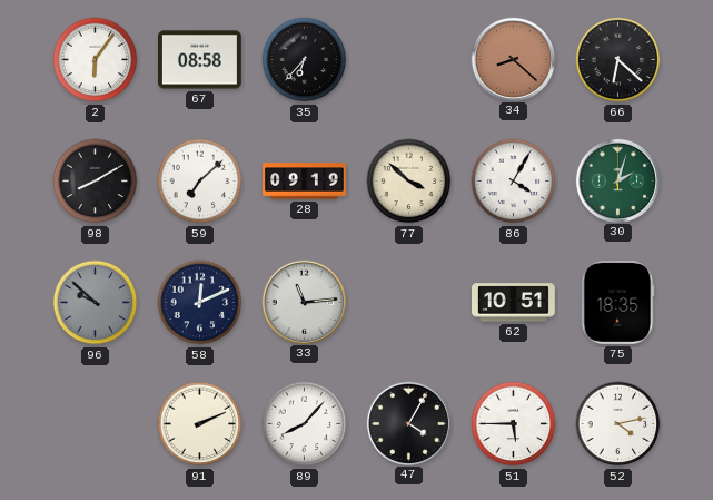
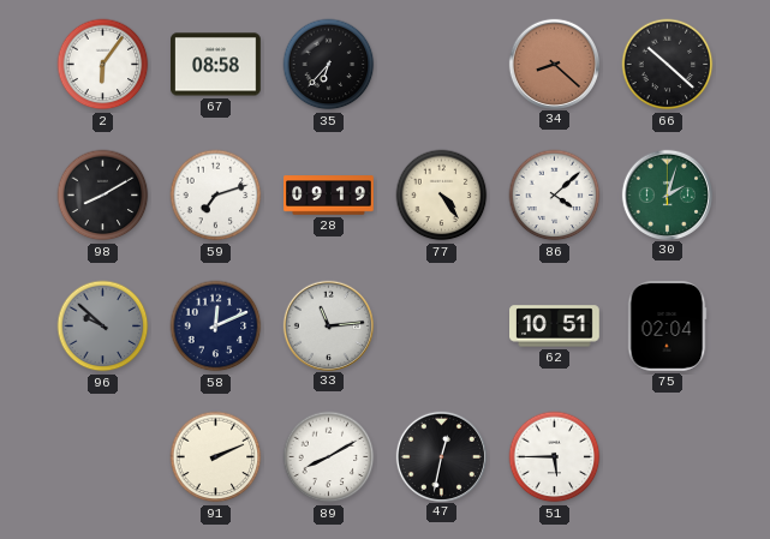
66: 6:22 -> 10:22 (668, 65)
59: 7:08 -> 7:12 (216, 196)
77: 3:52 -> 4:24 (442, 196)
86: 4:05 -> 4:08 (555, 196)
75: 18:35 -> 02:04 (667, 327)
89: 8:07 -> 8:10 (329, 457)
47: 4:05 -> 12:32 (441, 456)
52: 4:13 -> none (618, 424)
